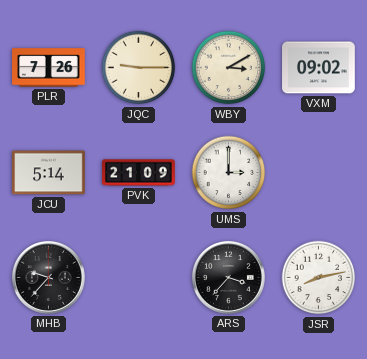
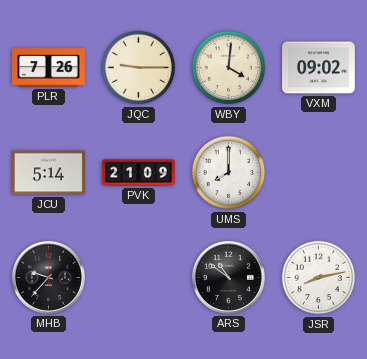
WBY: 3:10 -> 4:01 (229, 68)
UMS: 3:00 -> 8:00 (229, 173)
ARS: 3:37 -> 10:51 (228, 277)
